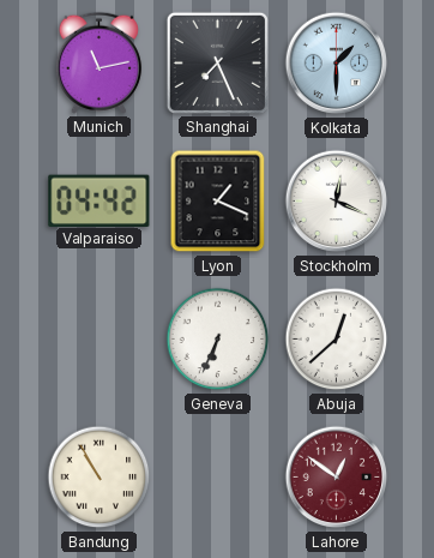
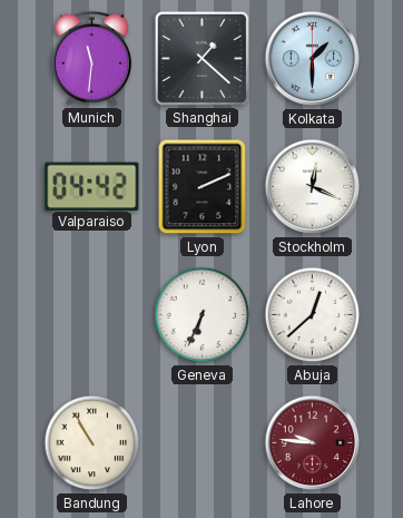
Munich: 11:13 -> 11:31 (91, 58)
Shanghai: 7:26 -> 1:22 (202, 58)
Lyon: 1:19 -> 2:11 (203, 187)
Lahore: 12:51 -> 9:46 (313, 443)
